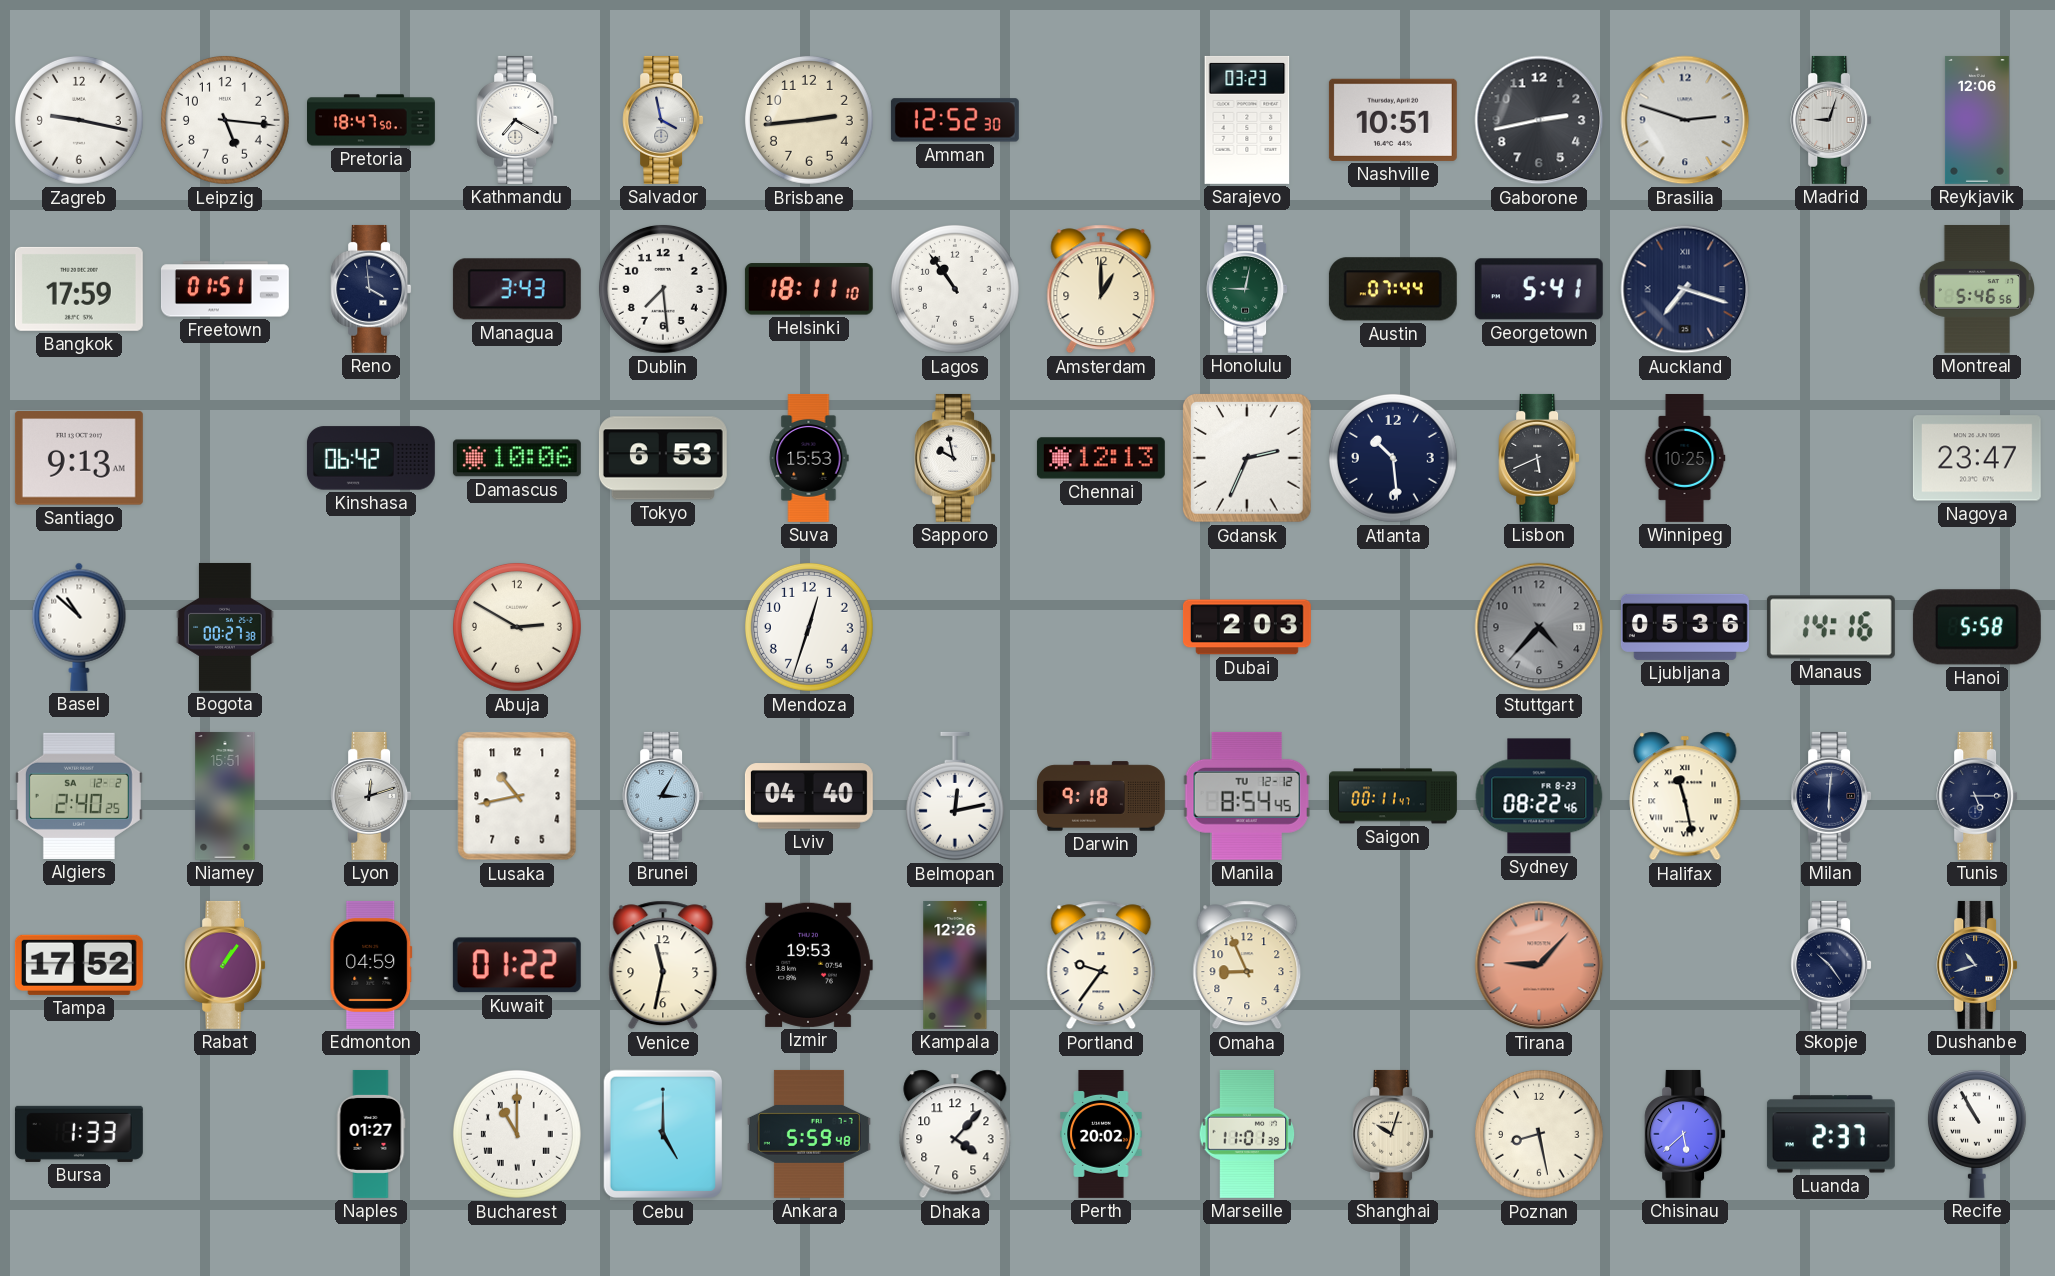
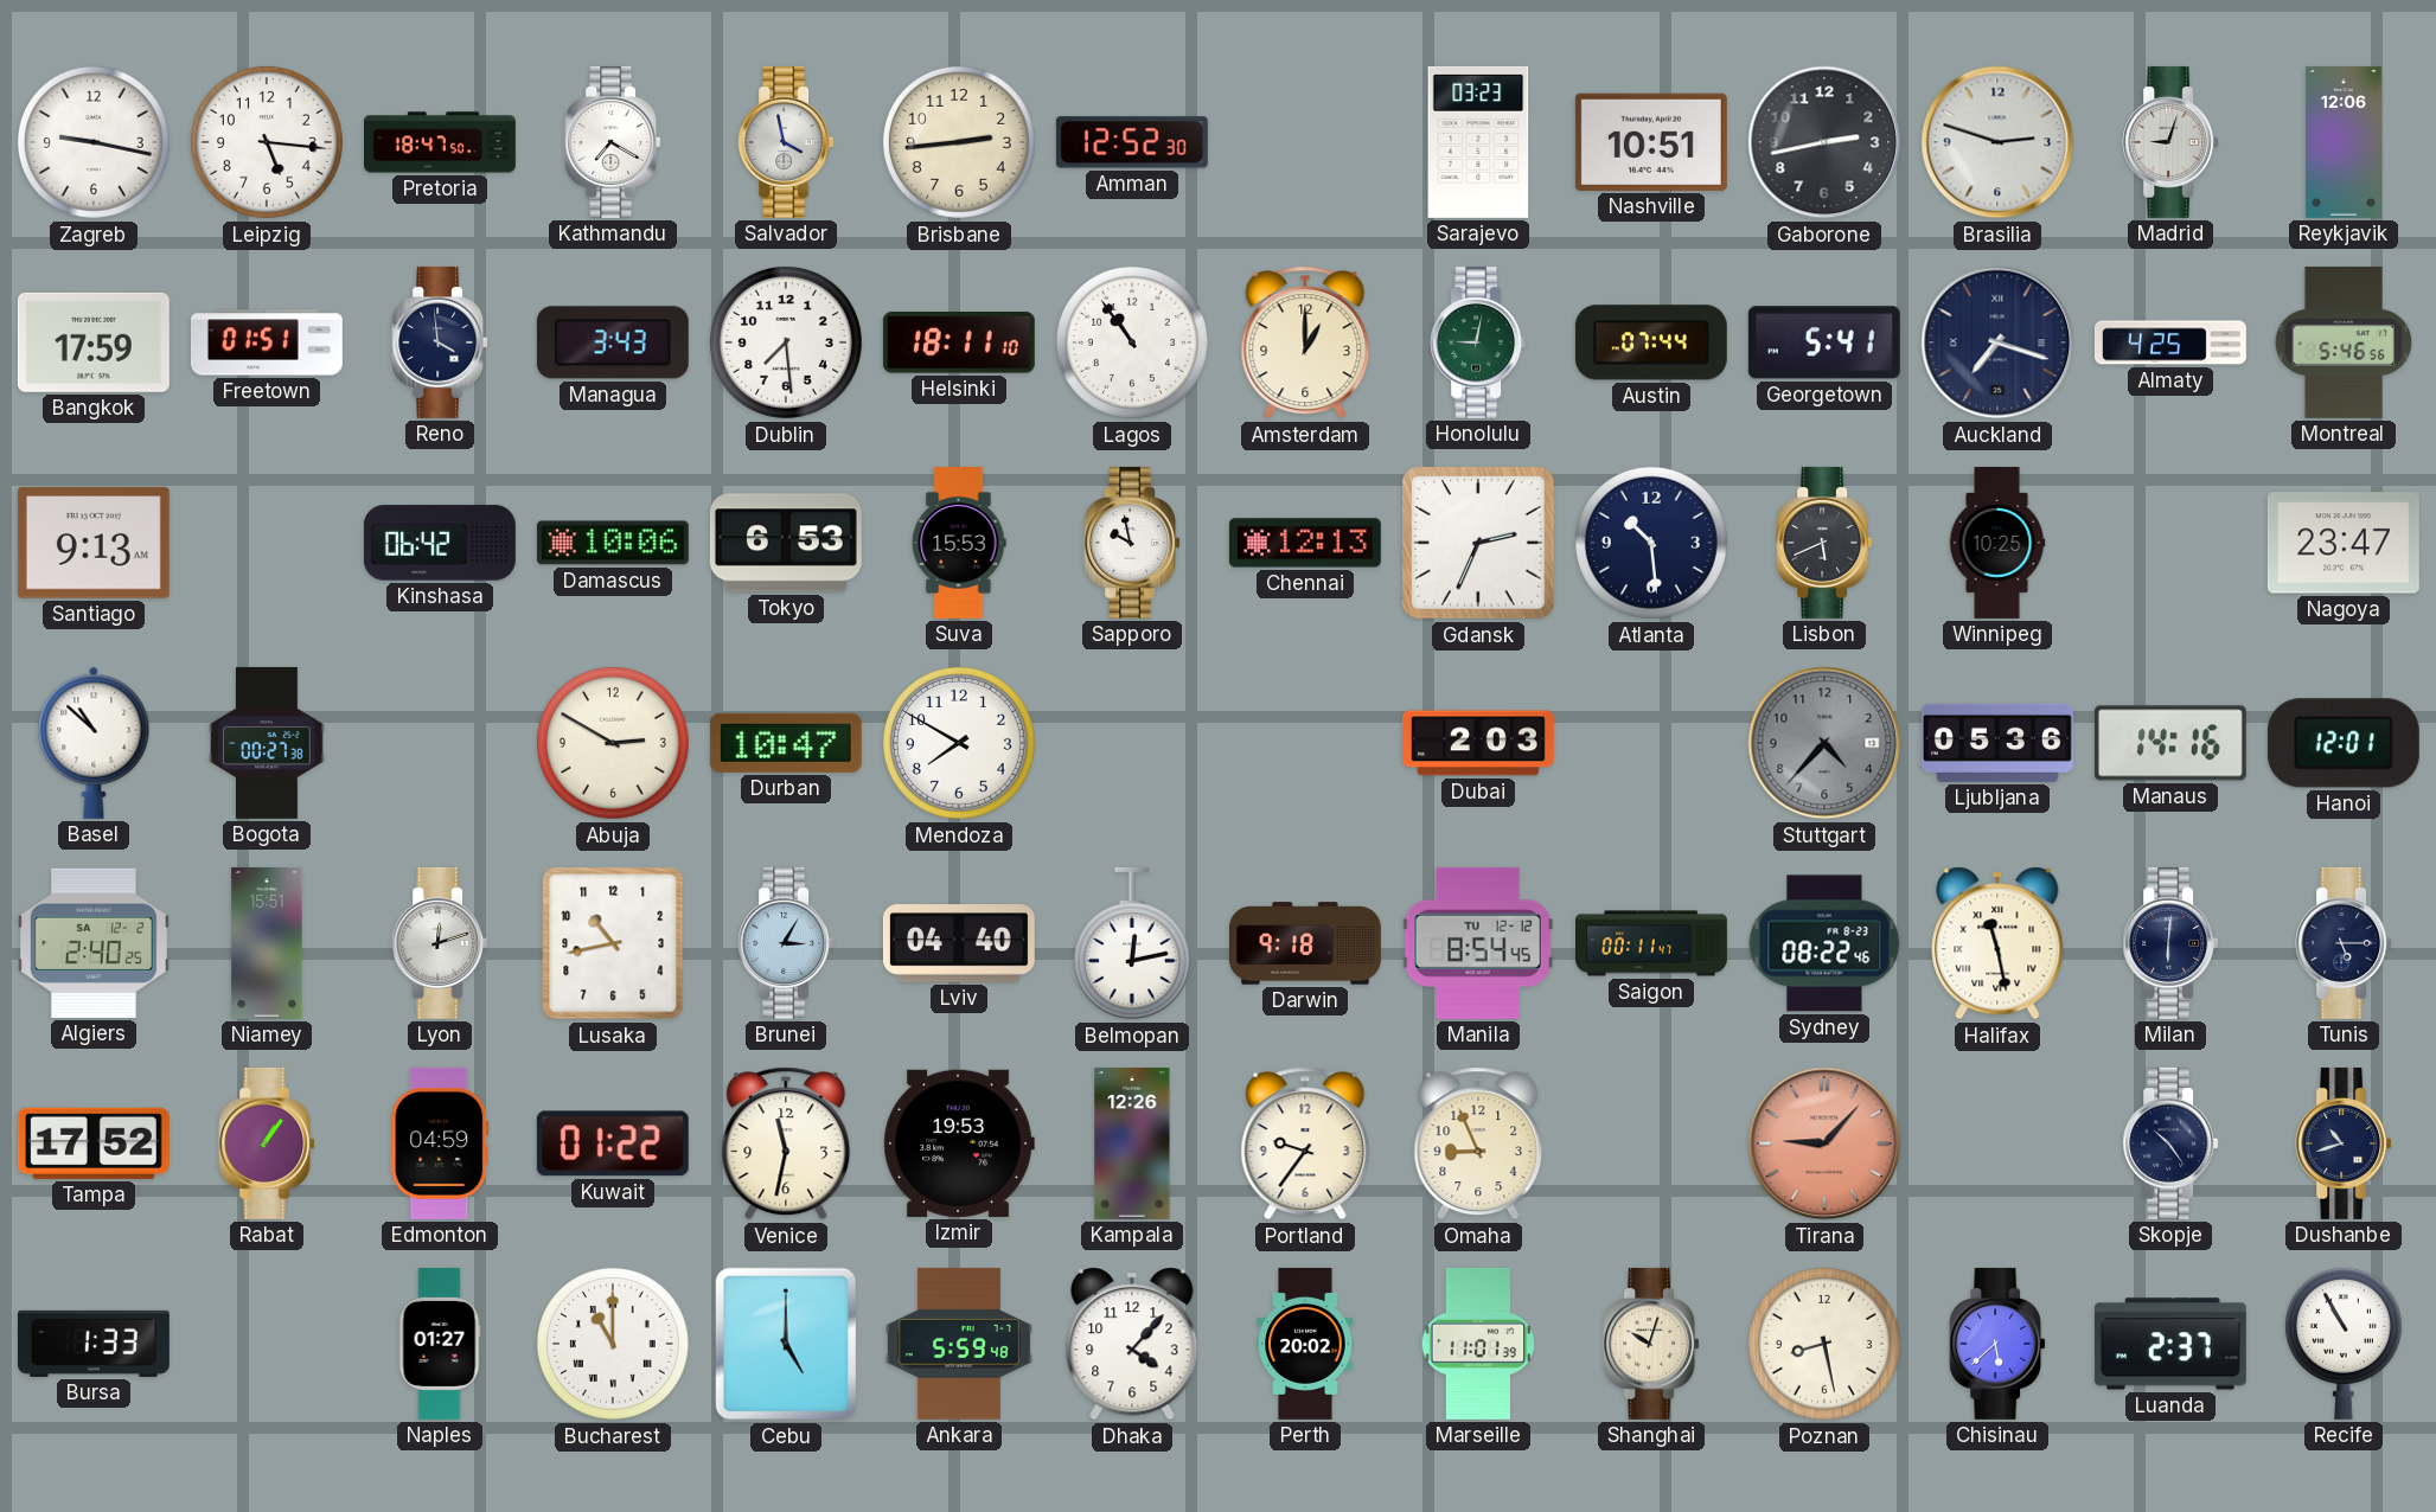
Almaty: none -> 4:25 (2170, 342)
Durban: none -> 10:47 (786, 743)
Mendoza: 12:33 -> 7:50 (959, 743)
Hanoi: 5:58 -> 12:01 (2344, 743)
